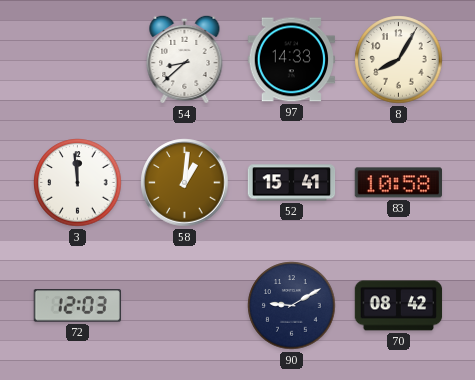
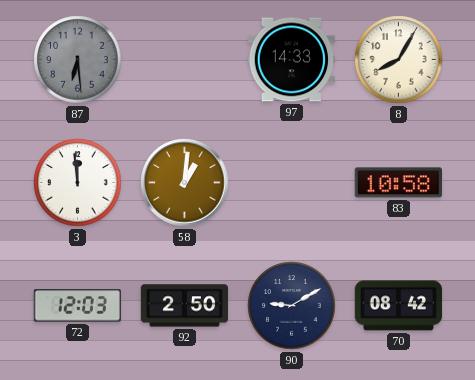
87: none -> 6:29 (78, 60)
54: 8:38 -> none (185, 59)
52: 15:41 -> none (292, 183)
92: none -> 2:50 (185, 306)
